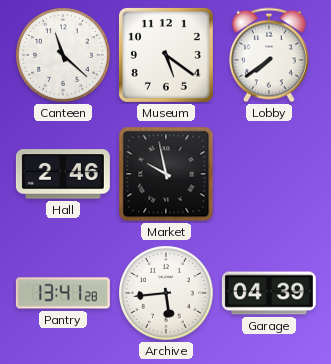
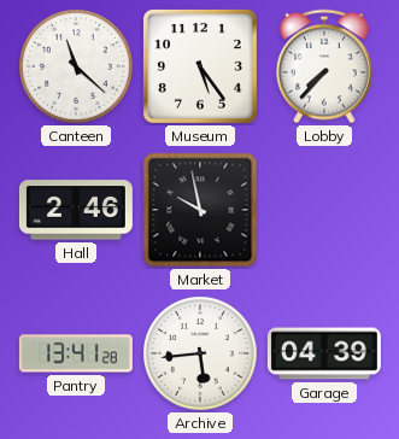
Museum: 5:21 -> 5:24 (200, 66)
Lobby: 7:39 -> 7:37 (325, 66)
